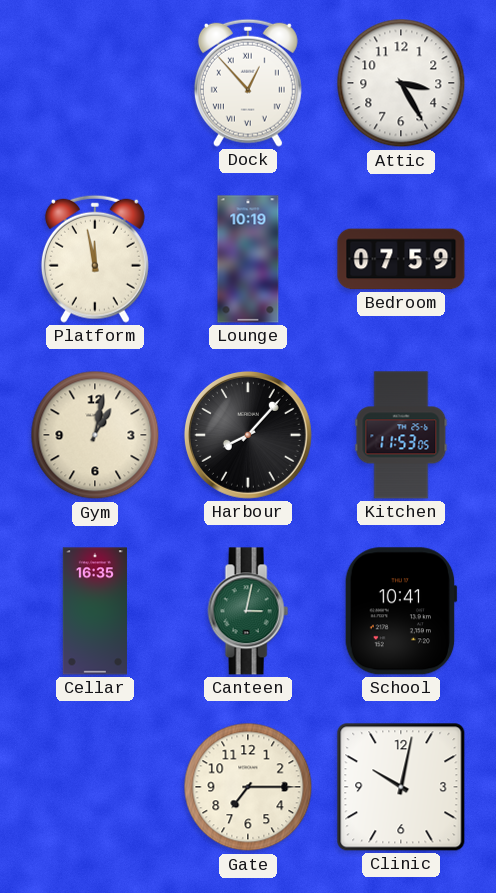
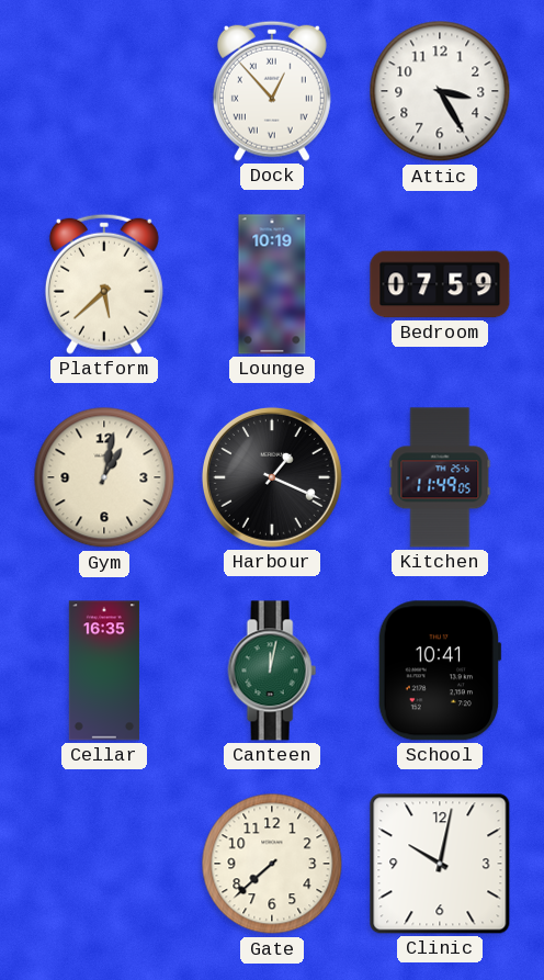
Platform: 11:58 -> 5:38 (104, 284)
Harbour: 8:07 -> 1:19 (272, 477)
Kitchen: 11:53 -> 11:49 (440, 477)
Canteen: 3:02 -> 12:02 (272, 671)
Gate: 7:15 -> 7:38 (272, 864)
